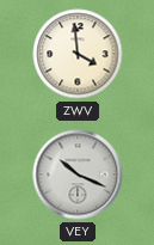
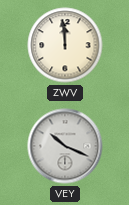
ZWV: 3:59 -> 11:59 (65, 45)
